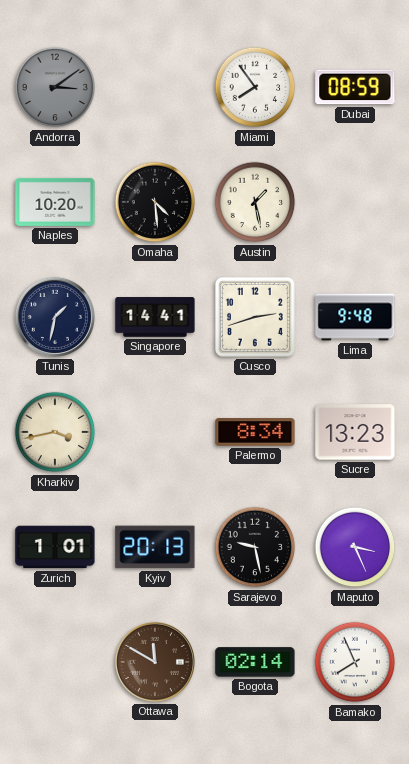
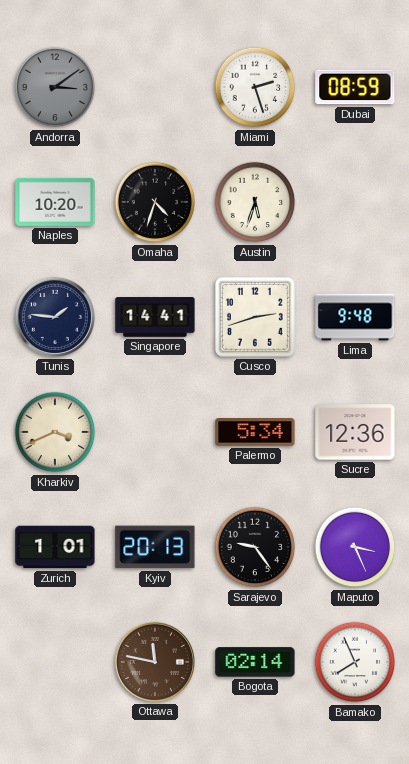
Miami: 7:54 -> 2:27 (255, 87)
Omaha: 4:29 -> 4:33 (155, 202)
Austin: 1:28 -> 5:33 (255, 202)
Tunis: 1:32 -> 1:46 (55, 317)
Kharkiv: 3:43 -> 3:41 (55, 432)
Palermo: 8:34 -> 5:34 (255, 432)
Sucre: 13:23 -> 12:36 (355, 432)
Sarajevo: 9:28 -> 9:24 (255, 547)
Ottawa: 11:50 -> 11:47 (155, 662)
